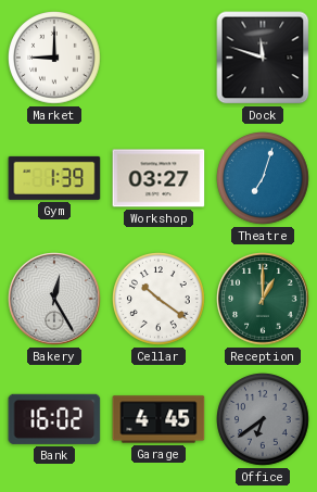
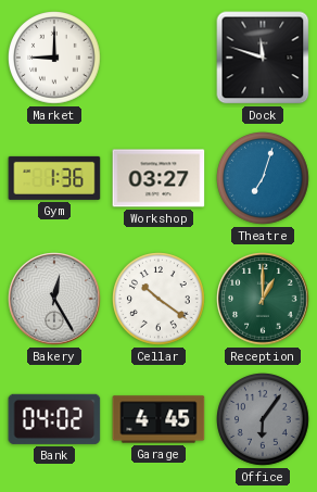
Gym: 1:39 -> 1:36 (54, 178)
Bank: 16:02 -> 04:02 (54, 419)
Office: 6:39 -> 6:06 (264, 420)
